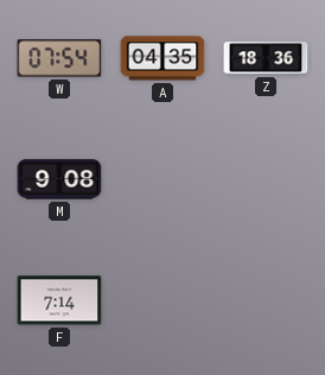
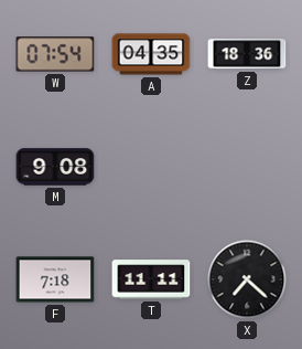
F: 7:14 -> 7:18 (55, 279)
T: none -> 11:11 (151, 279)
X: none -> 7:22 (247, 279)
